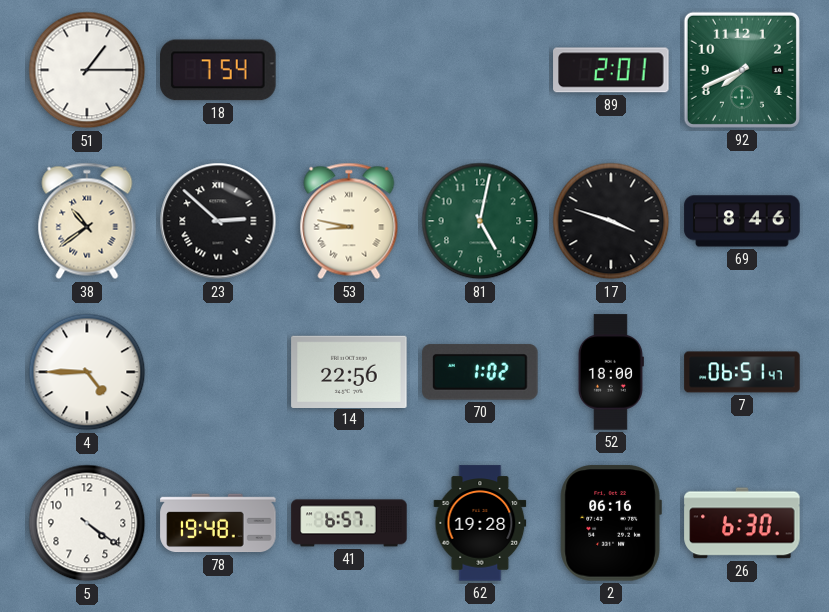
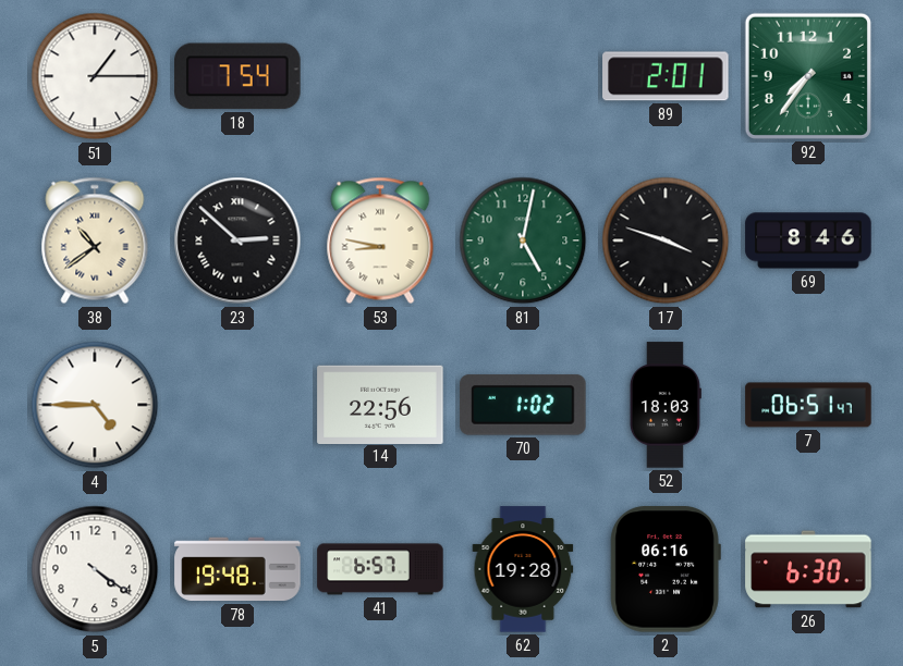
92: 7:41 -> 7:36 (808, 76)
52: 18:00 -> 18:03 (666, 405)
